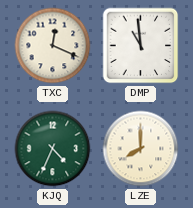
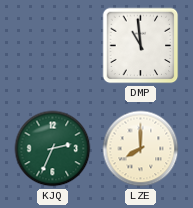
TXC: 12:19 -> none (53, 46)
KJQ: 4:34 -> 2:34 (53, 149)
